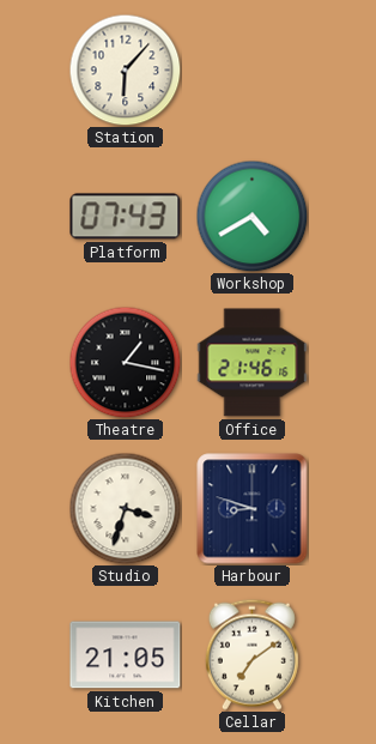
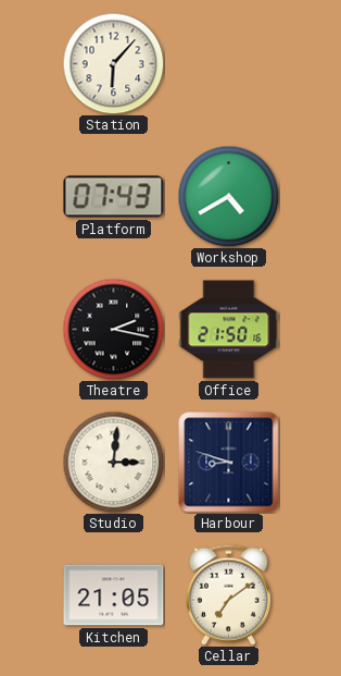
Theatre: 1:17 -> 2:17 (113, 329)
Office: 21:46 -> 21:50 (229, 330)
Studio: 3:33 -> 3:01 (113, 462)
